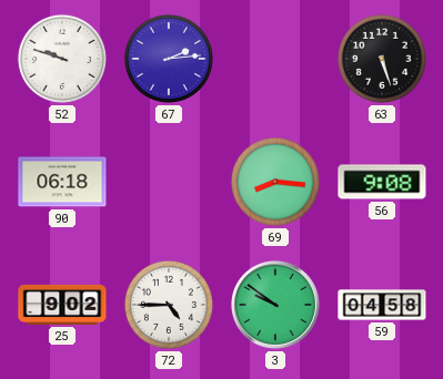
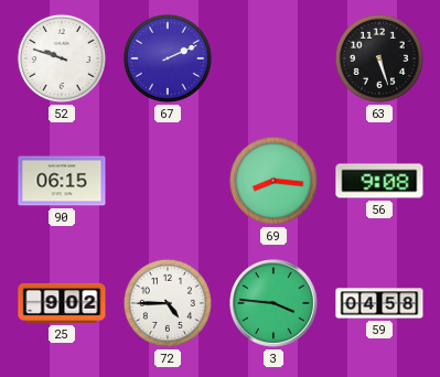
67: 2:14 -> 2:11 (168, 58)
90: 06:18 -> 06:15 (62, 181)
3: 9:51 -> 3:46 (275, 304)
